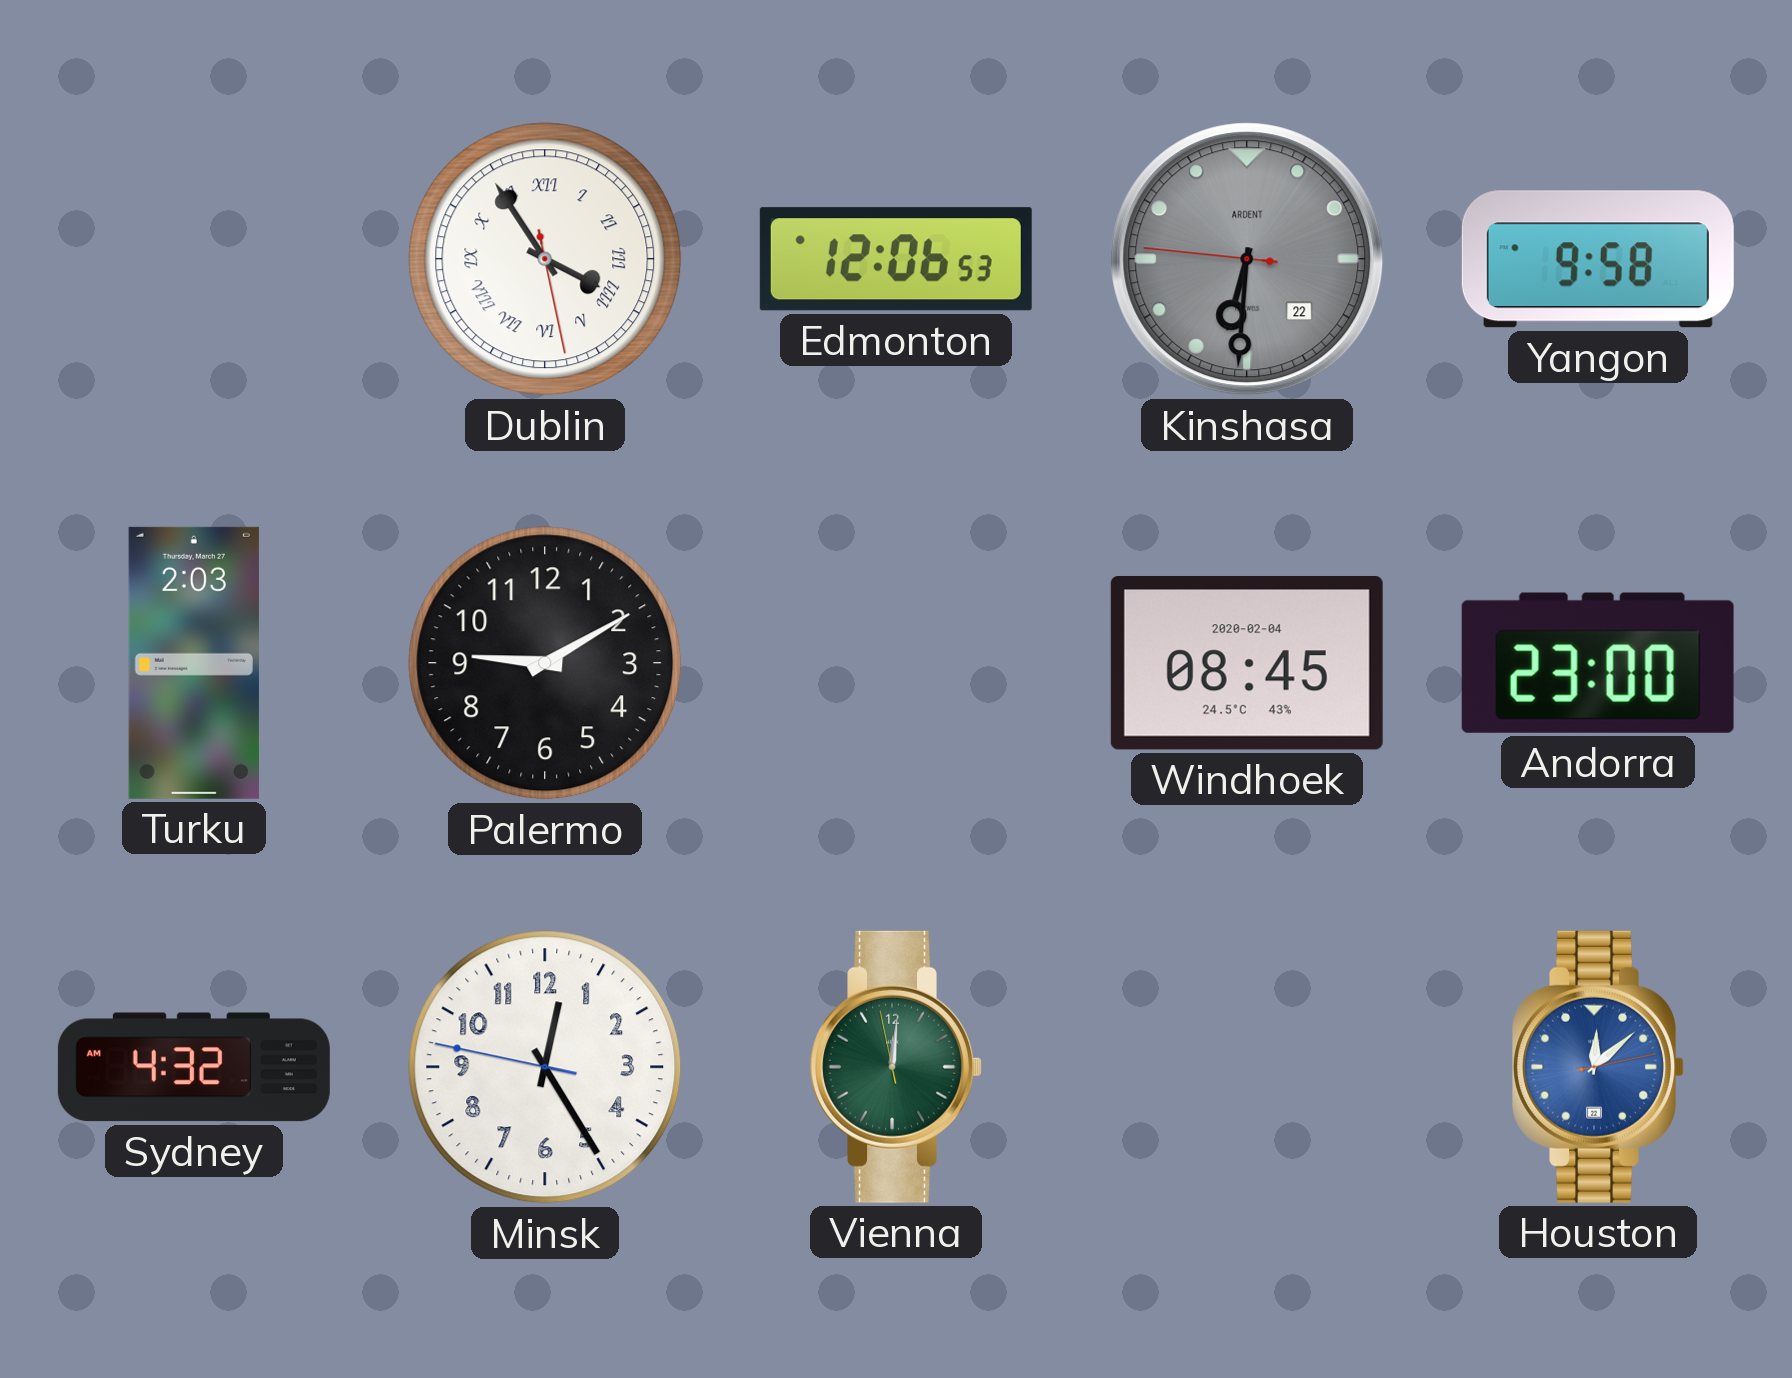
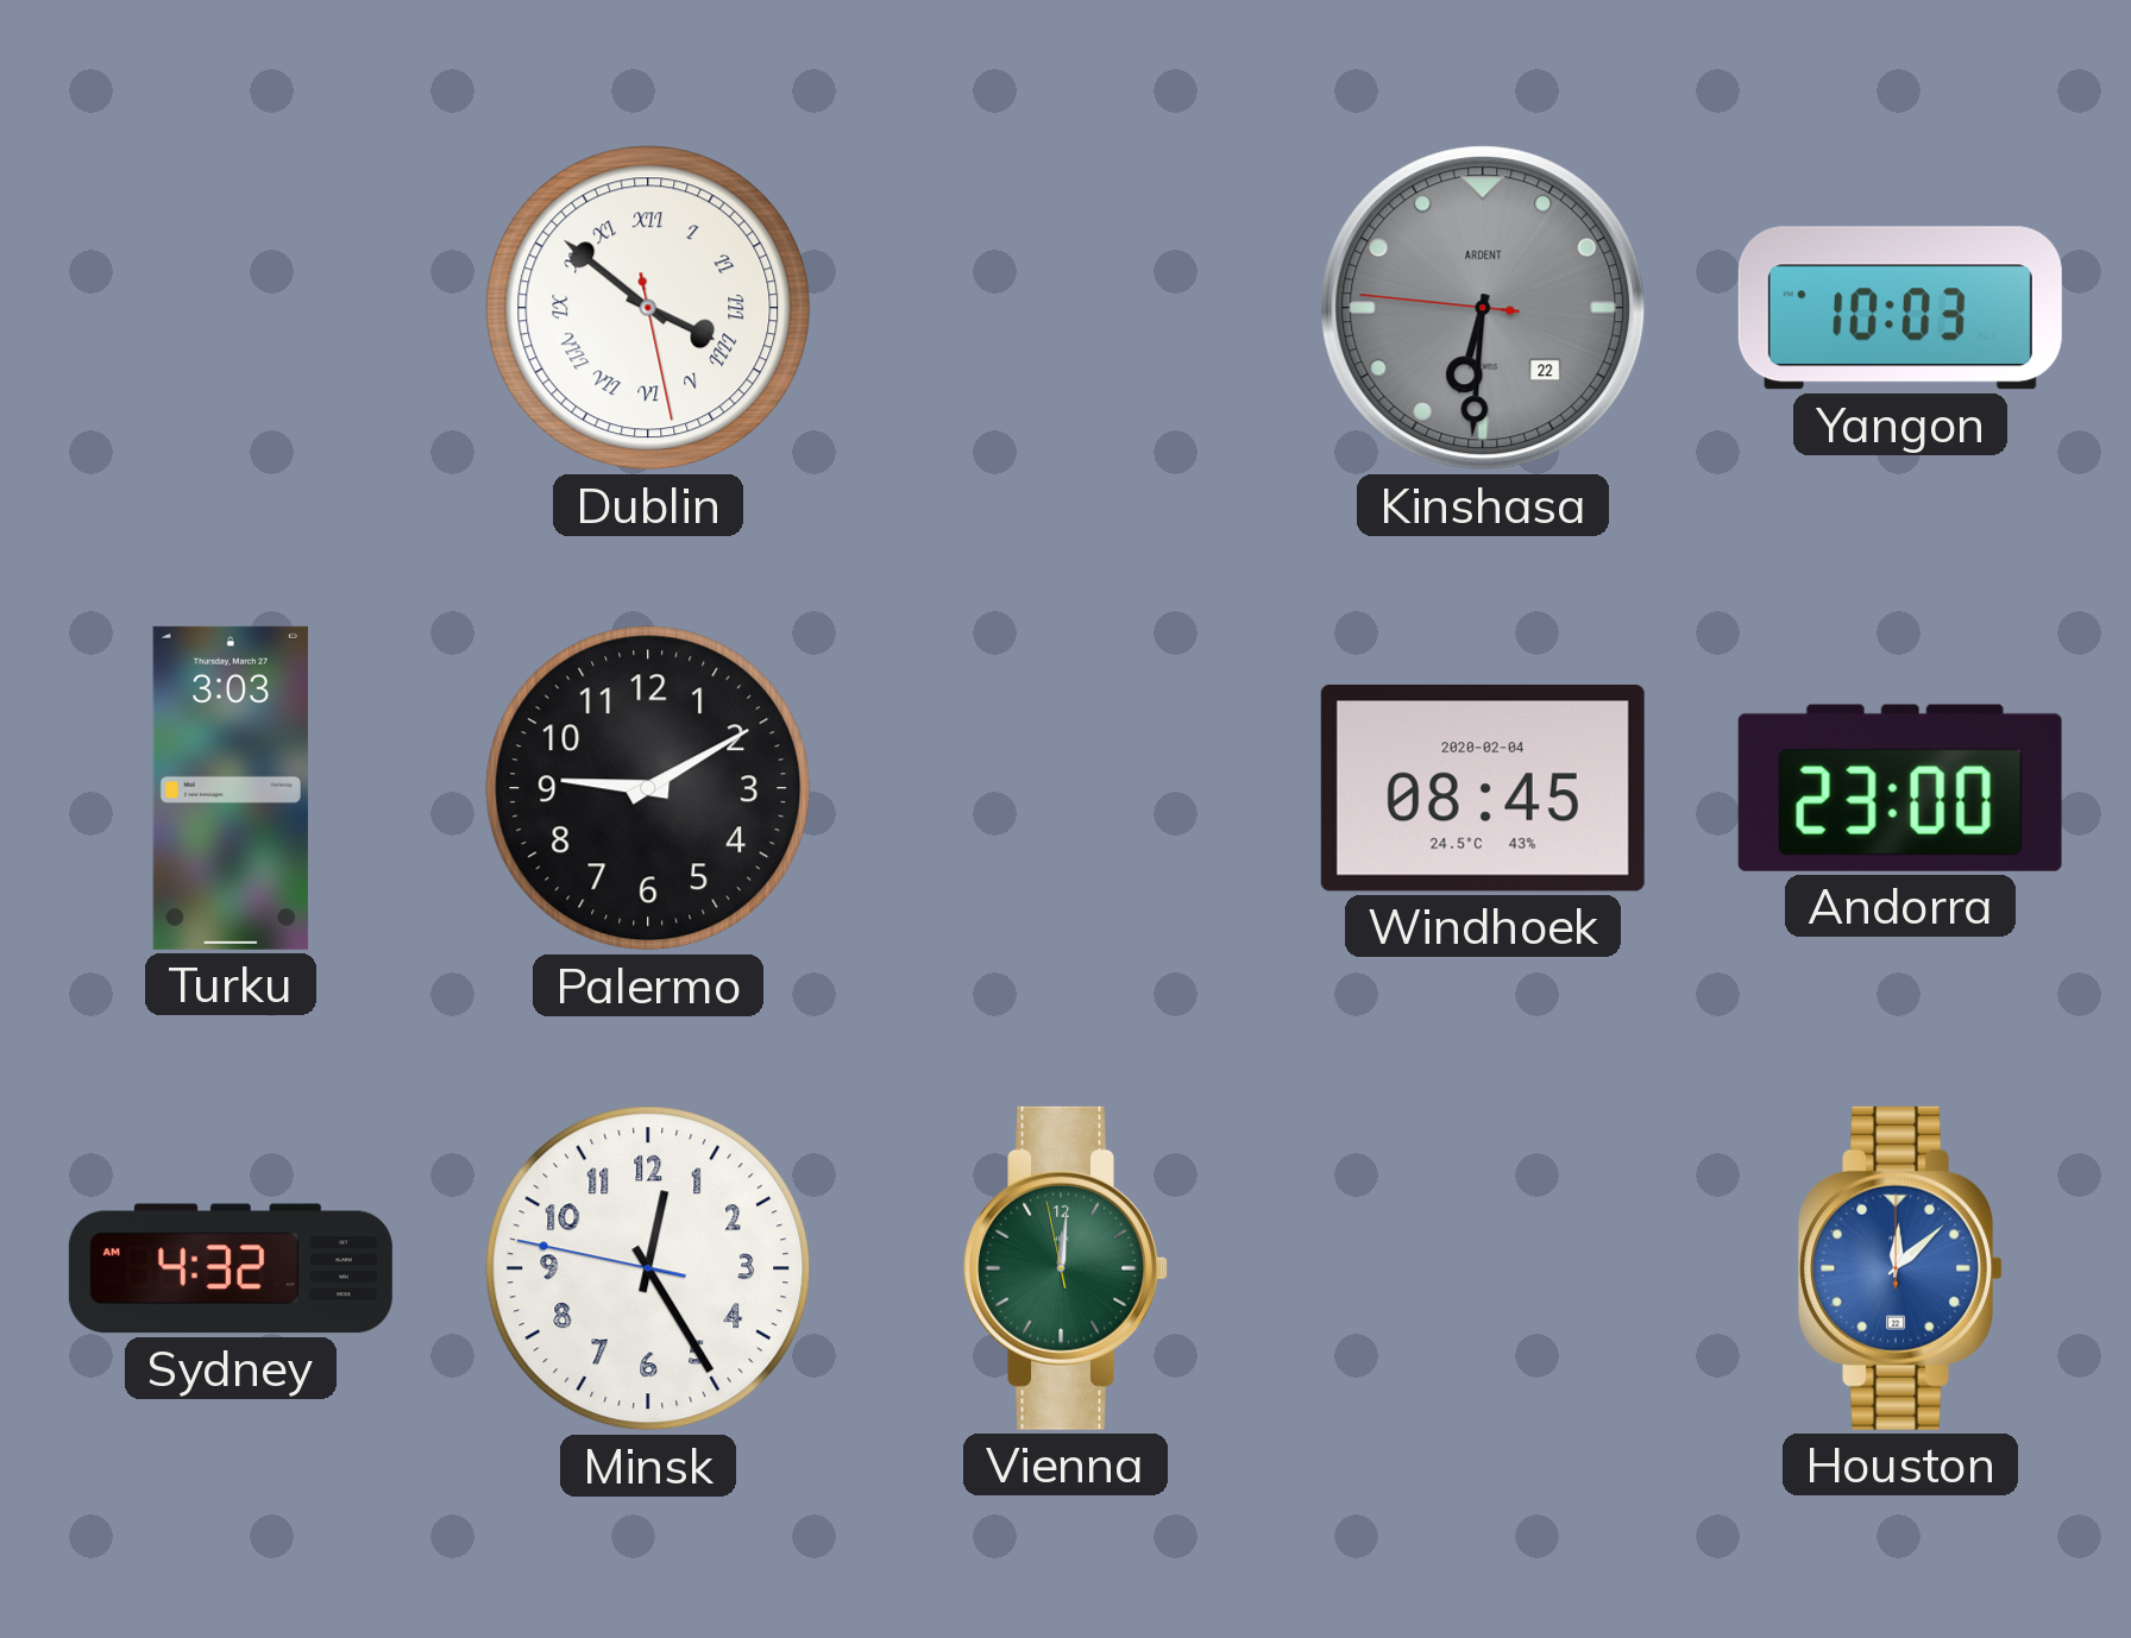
Dublin: 3:54 -> 3:51 (648, 308)
Edmonton: 12:06 -> none (896, 259)
Yangon: 9:58 -> 10:03 (1900, 308)
Turku: 2:03 -> 3:03 (231, 788)
Houston: 12:08:13 -> 12:08:00 (1900, 1268)
